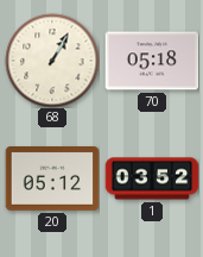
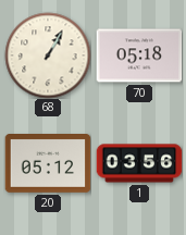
1: 03:52 -> 03:56 (139, 163)
